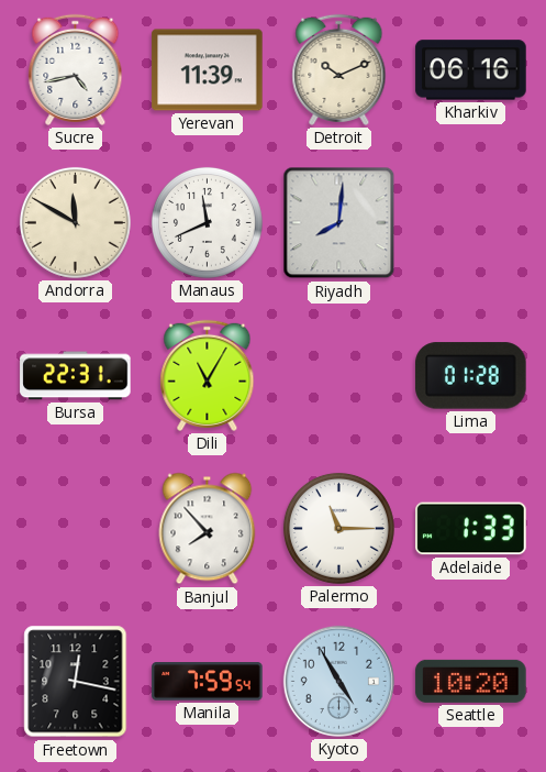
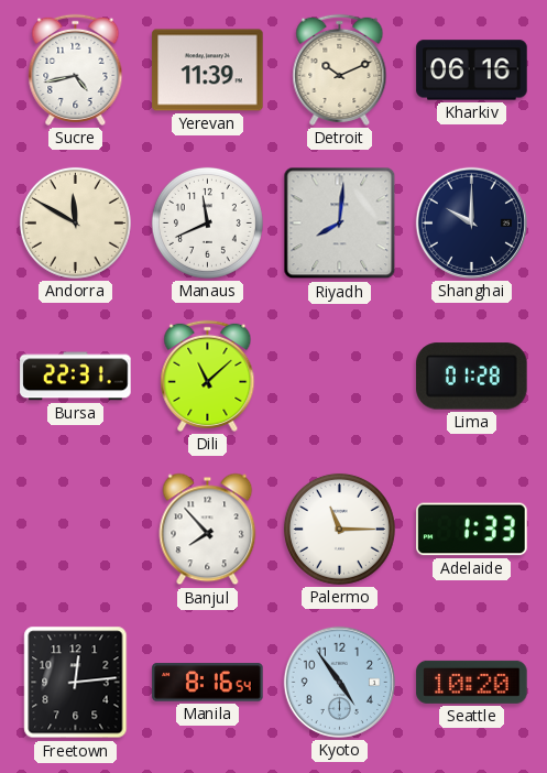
Shanghai: none -> 10:00 (471, 222)
Dili: 11:05 -> 11:08 (208, 375)
Freetown: 12:17 -> 12:14 (76, 683)
Manila: 7:59 -> 8:16 (208, 683)
Kyoto: 4:55 -> 4:54 (339, 682)
